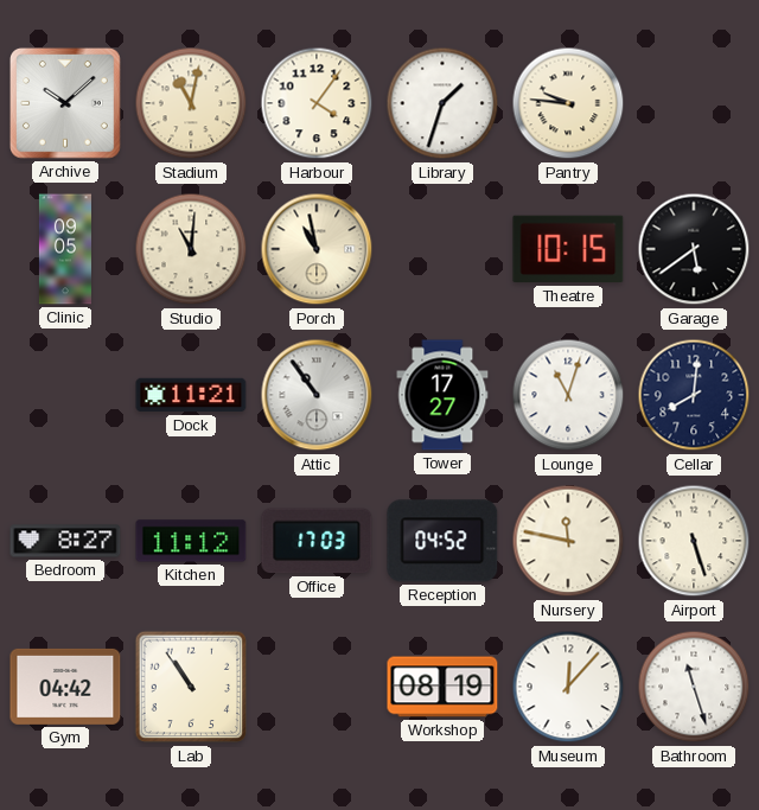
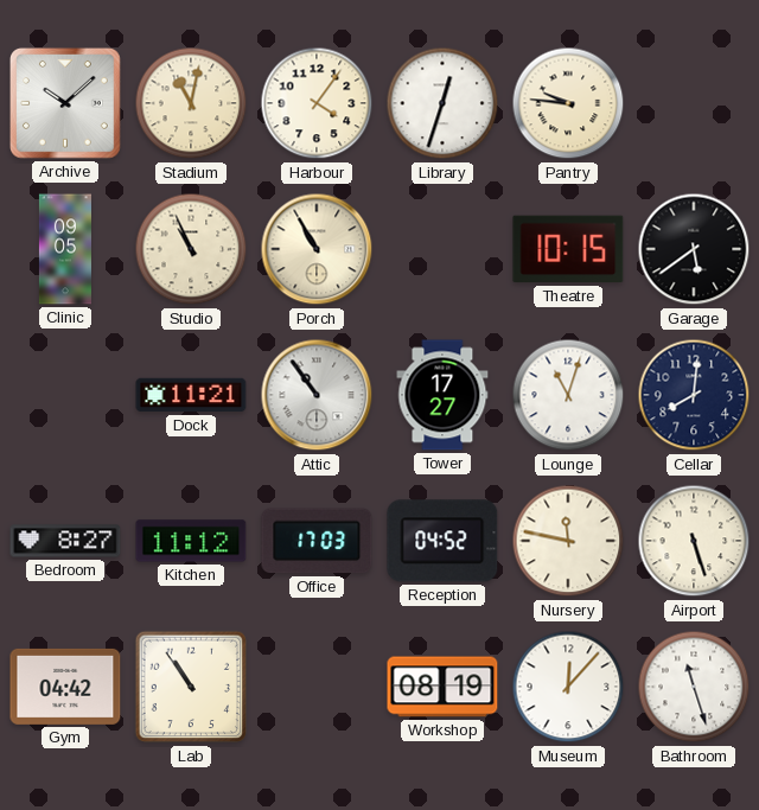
Library: 1:33 -> 12:33 (442, 103)
Studio: 11:01 -> 10:56 (191, 249)
Porch: 10:58 -> 10:55 (317, 249)
